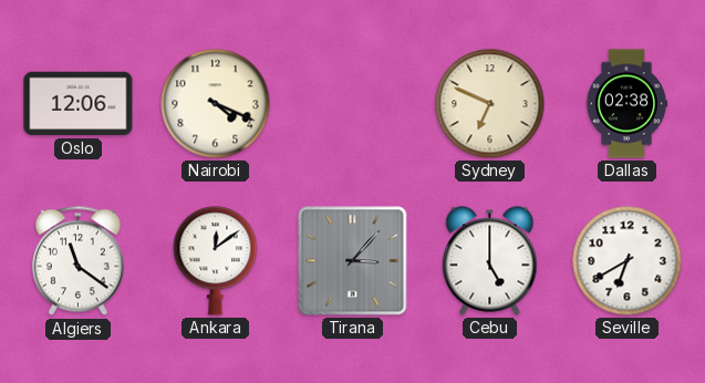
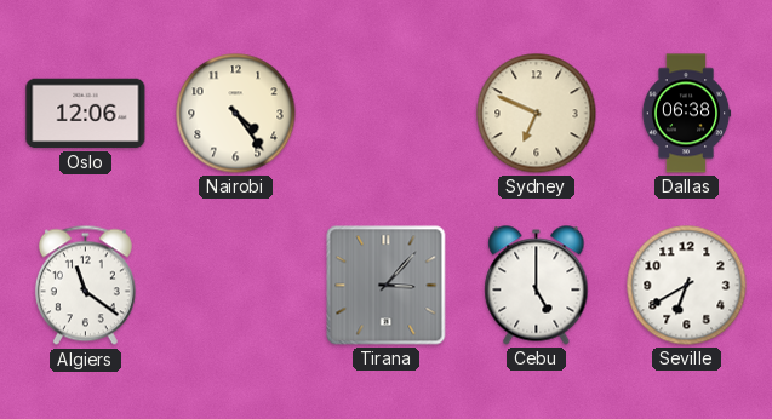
Nairobi: 4:19 -> 4:24 (236, 114)
Dallas: 02:38 -> 06:38 (686, 114)
Ankara: 12:09 -> none (216, 261)
